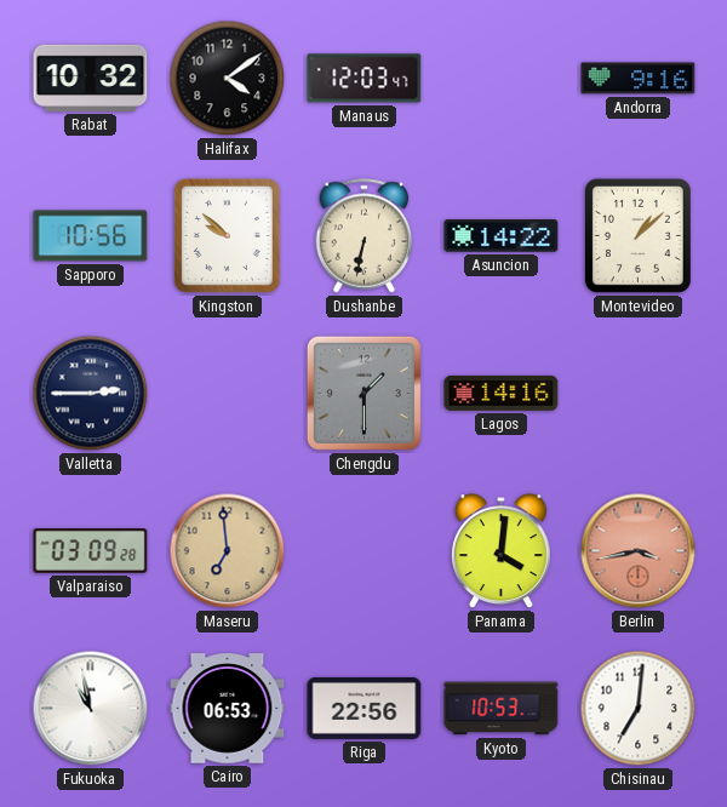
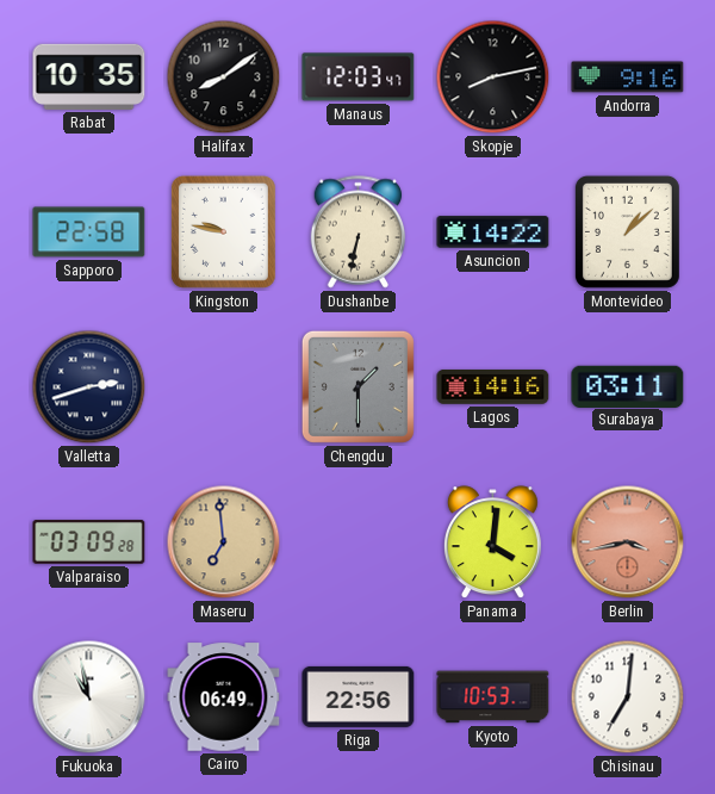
Rabat: 10:32 -> 10:35 (89, 76)
Halifax: 4:09 -> 8:09 (224, 77)
Skopje: none -> 8:13 (493, 77)
Sapporo: 10:56 -> 22:58 (89, 232)
Kingston: 9:52 -> 9:47 (223, 231)
Valletta: 2:45 -> 2:42 (89, 387)
Surabaya: none -> 03:11 (628, 386)
Cairo: 06:53 -> 06:49 (224, 697)
